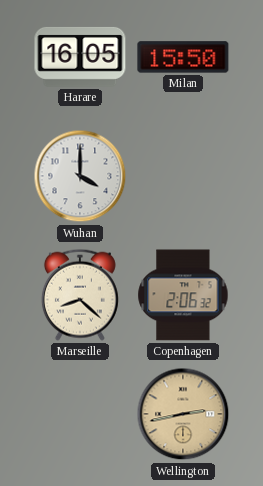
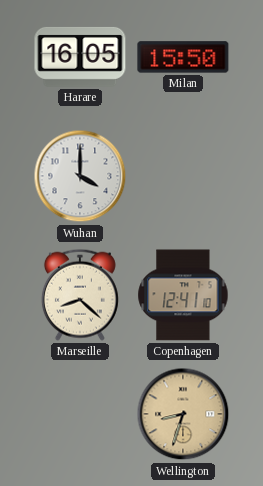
Copenhagen: 2:06 -> 12:41 (183, 295)
Wellington: 2:43 -> 8:33 (183, 414)
